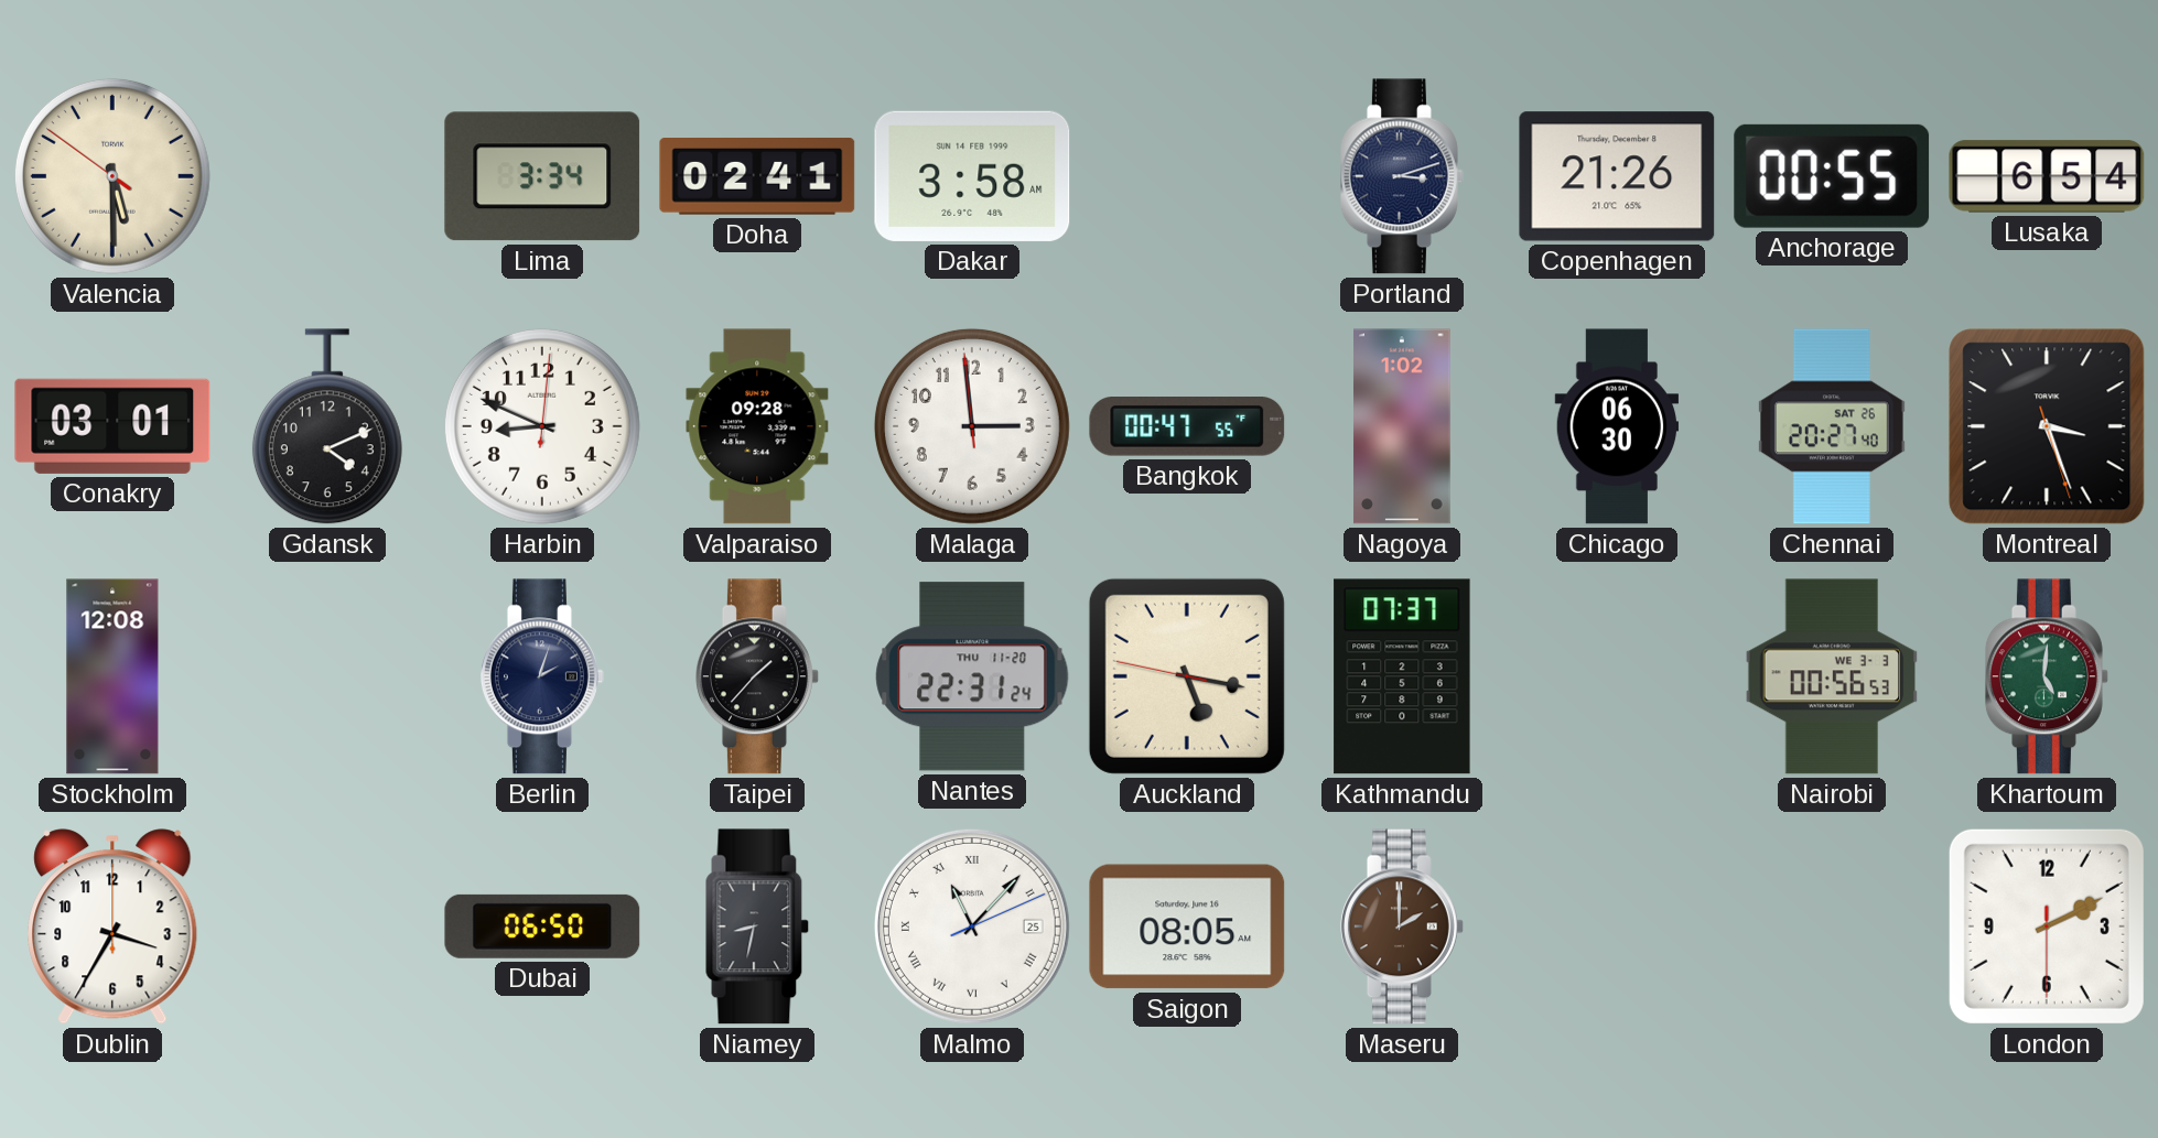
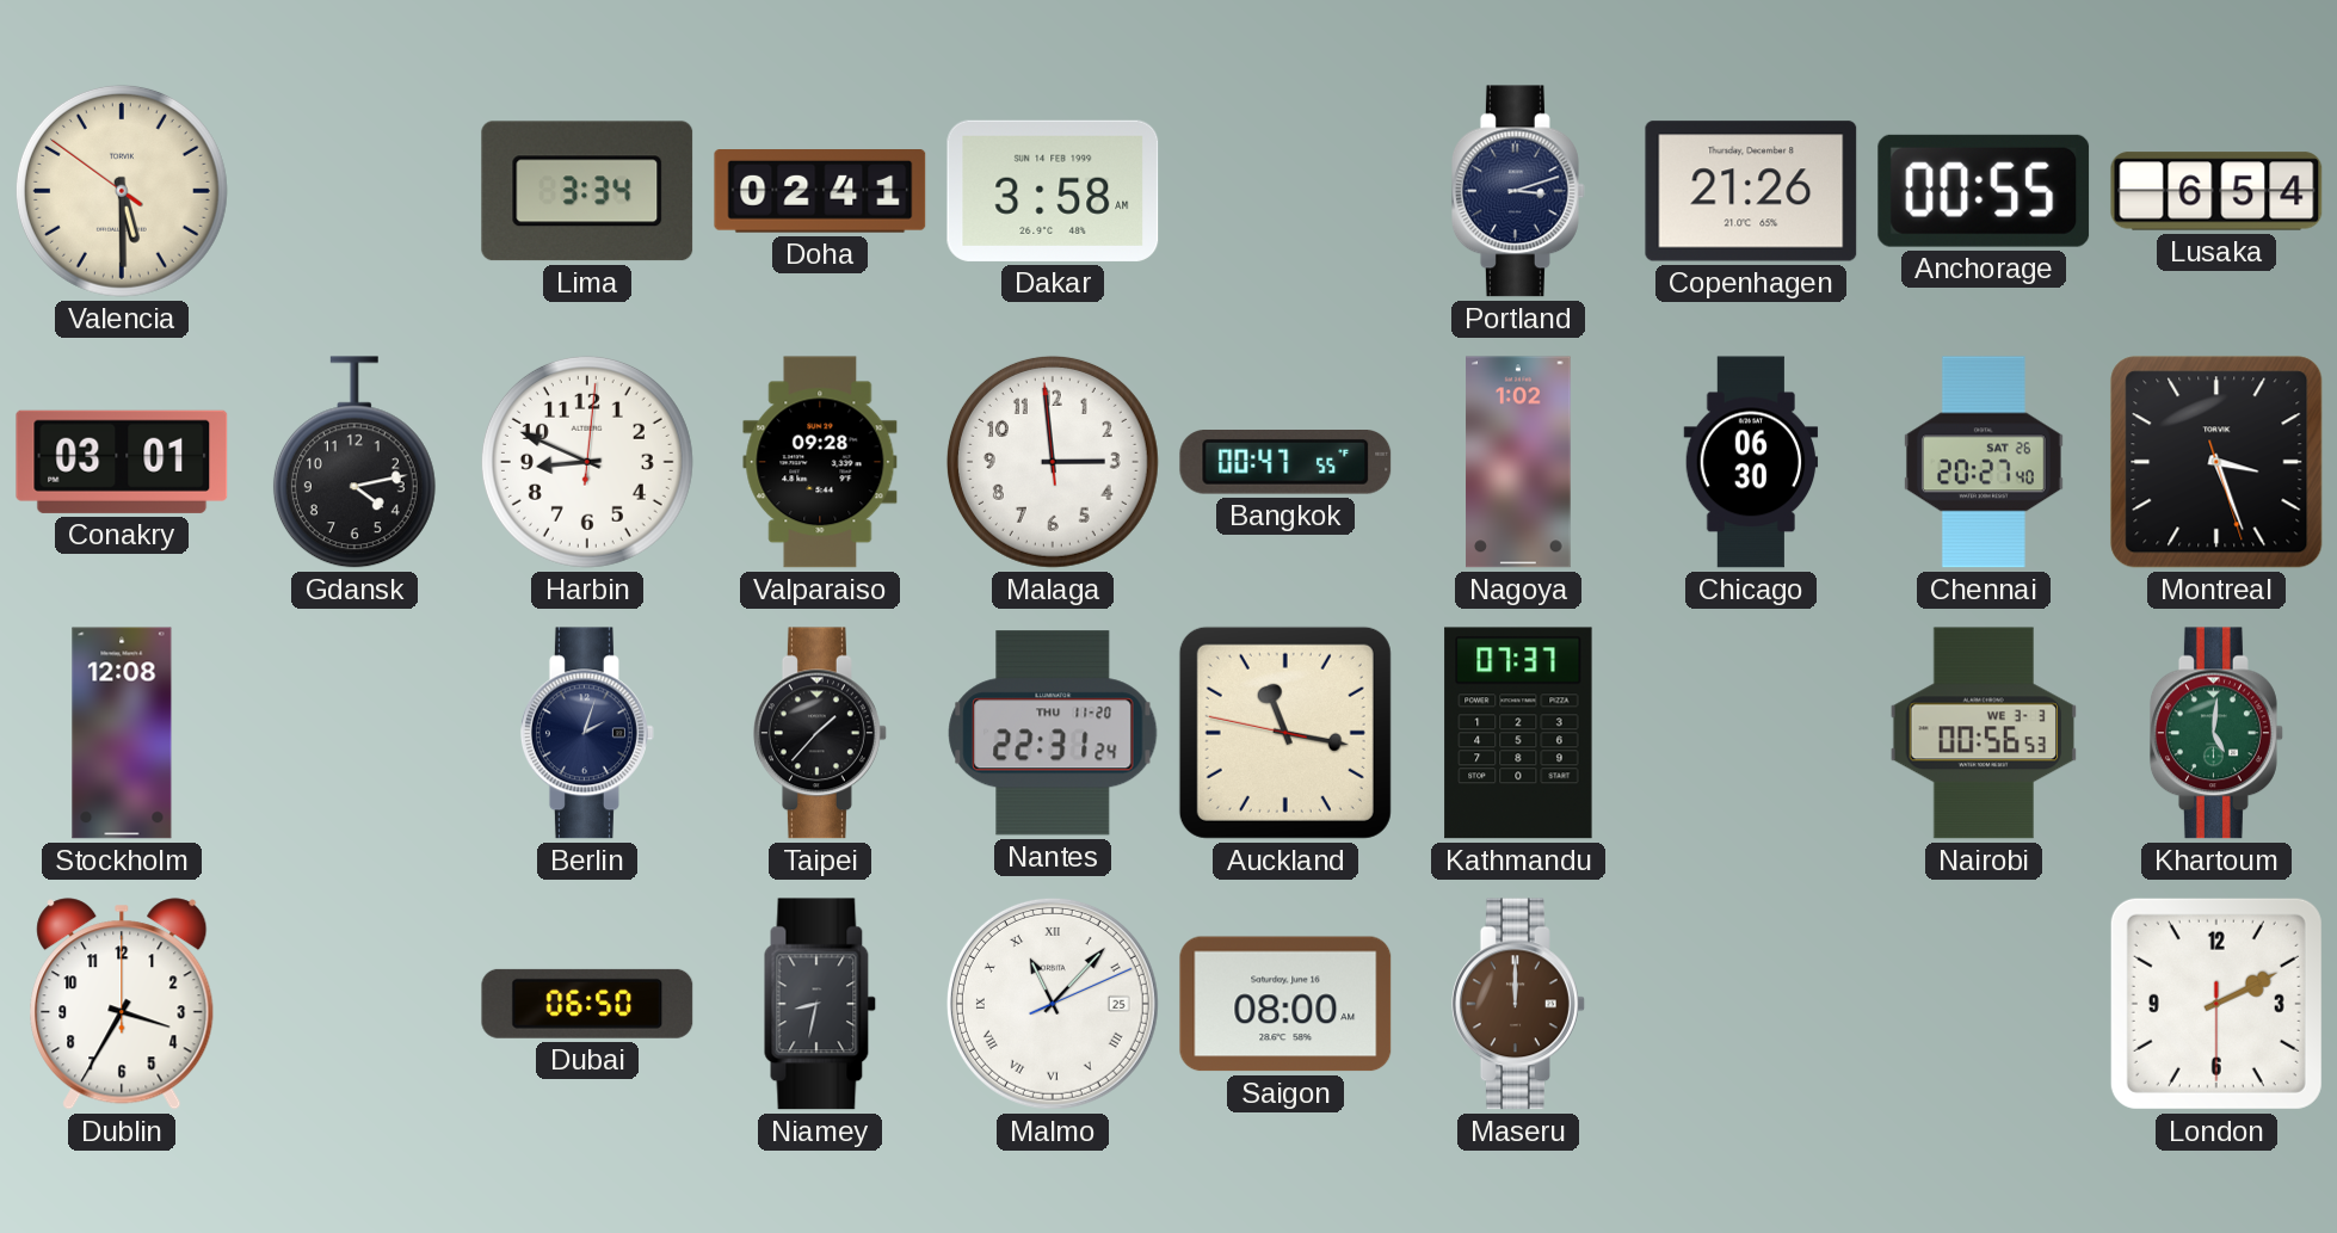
Gdansk: 4:11 -> 4:13 (354, 462)
Auckland: 5:16 -> 11:16 (1285, 733)
Saigon: 08:05 -> 08:00 (1285, 1004)
Maseru: 2:00 -> 12:00 (1519, 1004)
